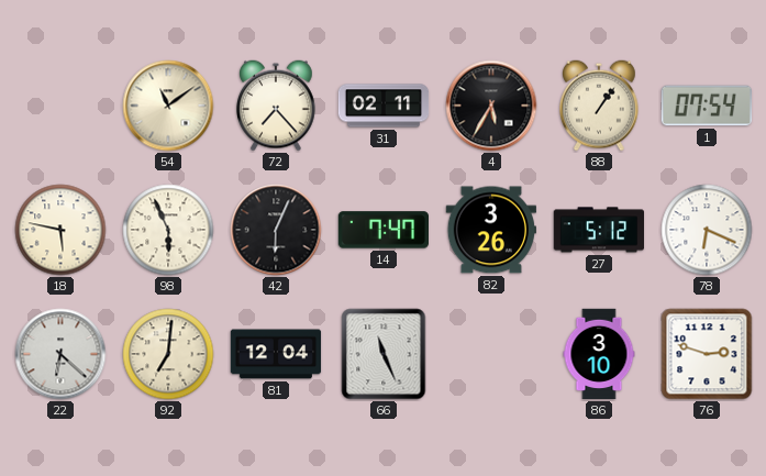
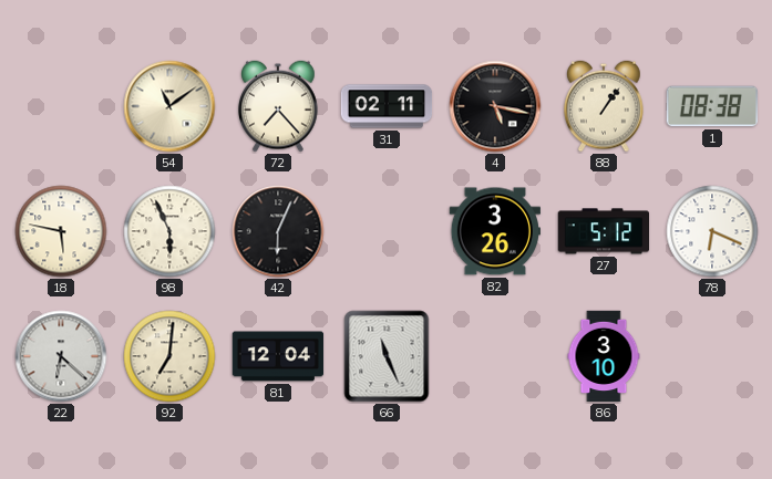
4: 5:35 -> 5:17 (495, 106)
1: 07:54 -> 08:38 (711, 106)
14: 7:47 -> none (382, 230)
76: 2:48 -> none (707, 354)
